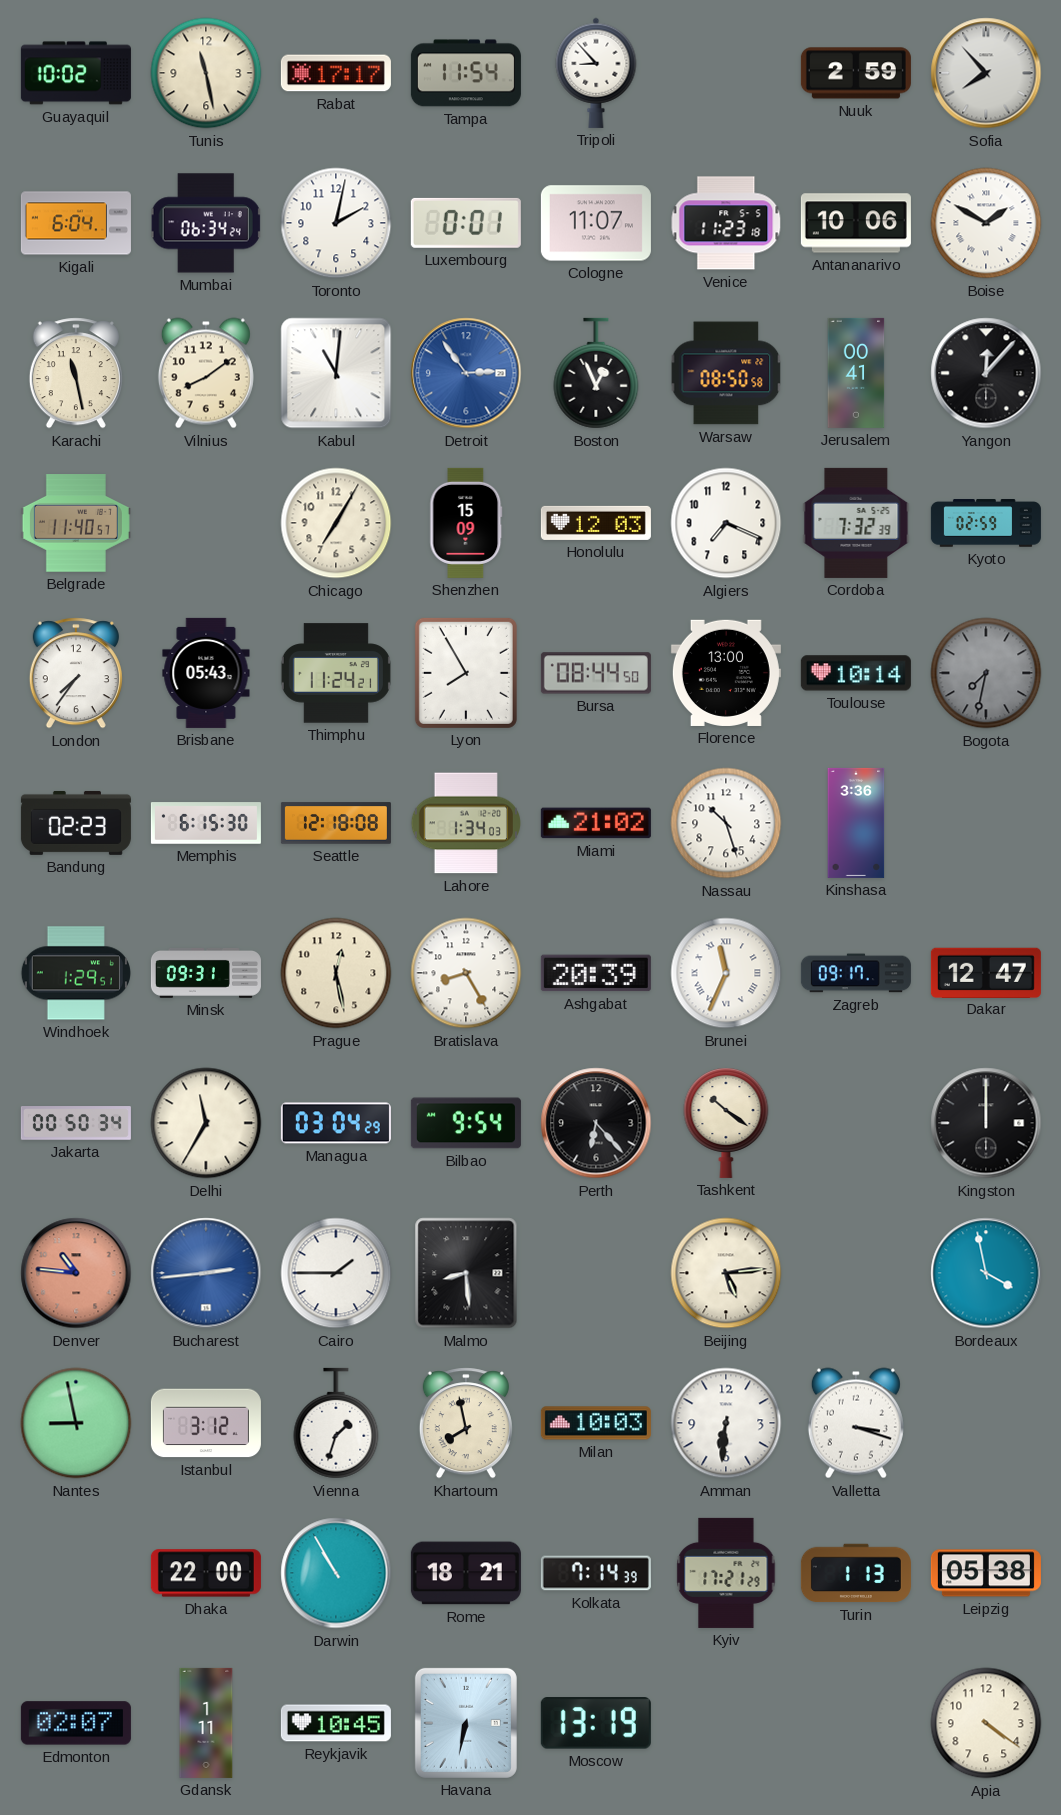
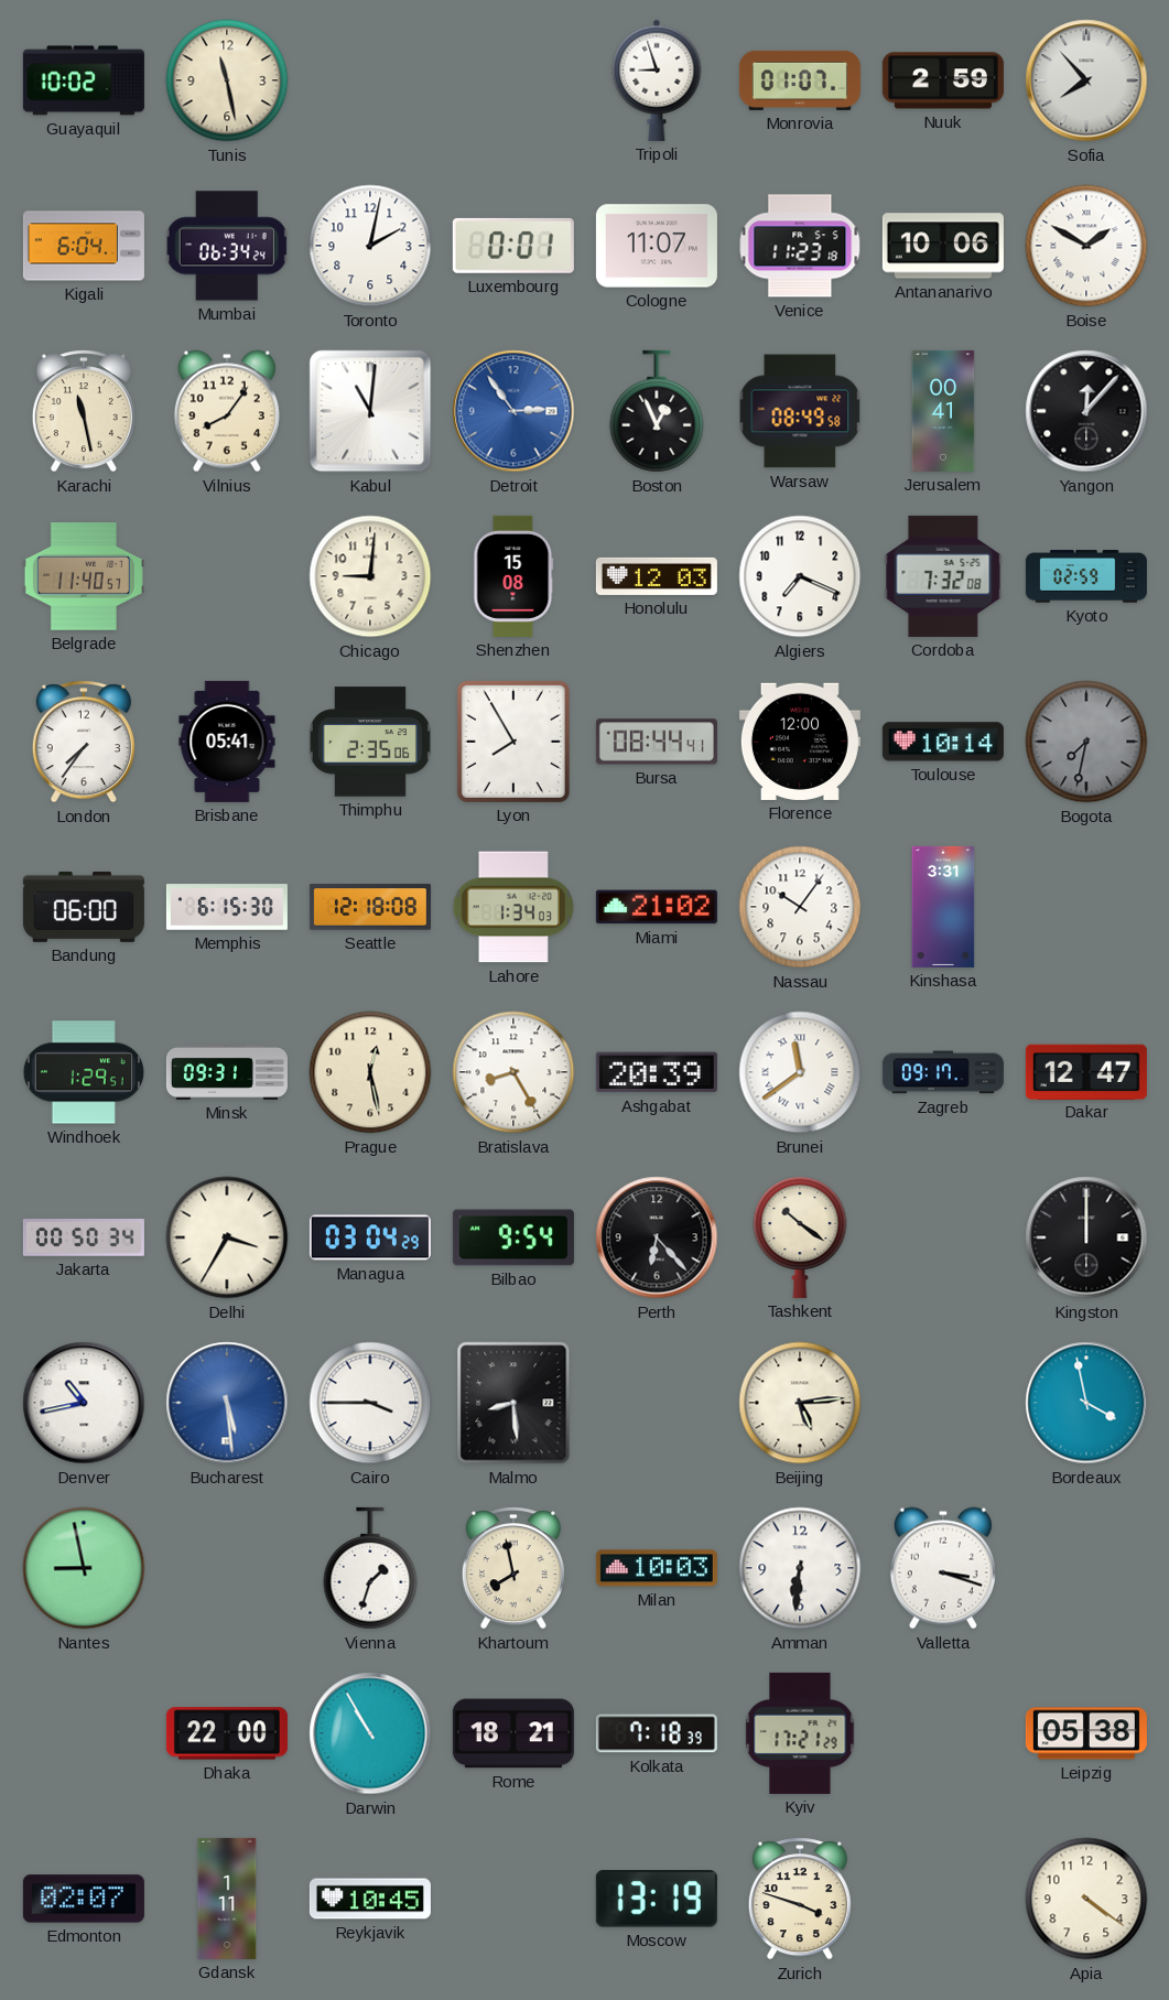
Rabat: 17:17 -> none (336, 73)
Tampa: 11:54 -> none (466, 73)
Tripoli: 8:53 -> 8:57 (657, 80)
Monrovia: none -> 01:07 (800, 80)
Vilnius: 8:09 -> 8:06 (227, 411)
Warsaw: 08:50 -> 08:49 (800, 411)
Chicago: 7:05 -> 9:01 (370, 576)
Shenzhen: 15:09 -> 15:08 (513, 576)
Cordoba: 7:32:39 -> 7:32:08 (943, 576)
Brisbane: 05:43 -> 05:41 (227, 742)
Thimphu: 11:24 -> 2:35 (370, 742)
Bursa: 08:44:50 -> 08:44:41 (657, 742)
Florence: 13:00 -> 12:00 (800, 742)
Bandung: 02:23 -> 06:00 (84, 907)
Nassau: 10:27 -> 10:06 (800, 907)
Kinshasa: 3:36 -> 3:31 (943, 907)
Brunei: 11:34 -> 11:39 (800, 1072)
Delhi: 11:35 -> 3:35 (227, 1237)
Denver: 10:46 -> 10:43 (84, 1403)
Denver dial: salmon -> white (84, 1403)
Bucharest: 2:44 -> 5:29 (227, 1403)
Cairo: 1:45 -> 3:45 (370, 1403)
Istanbul: 3:12 -> none (206, 1423)
Kolkata: 7:14 -> 7:18 (657, 1733)
Turin: 1:13 -> none (856, 1573)
Havana: 6:32 -> none (466, 1723)
Zurich: none -> 3:48 (800, 1899)
